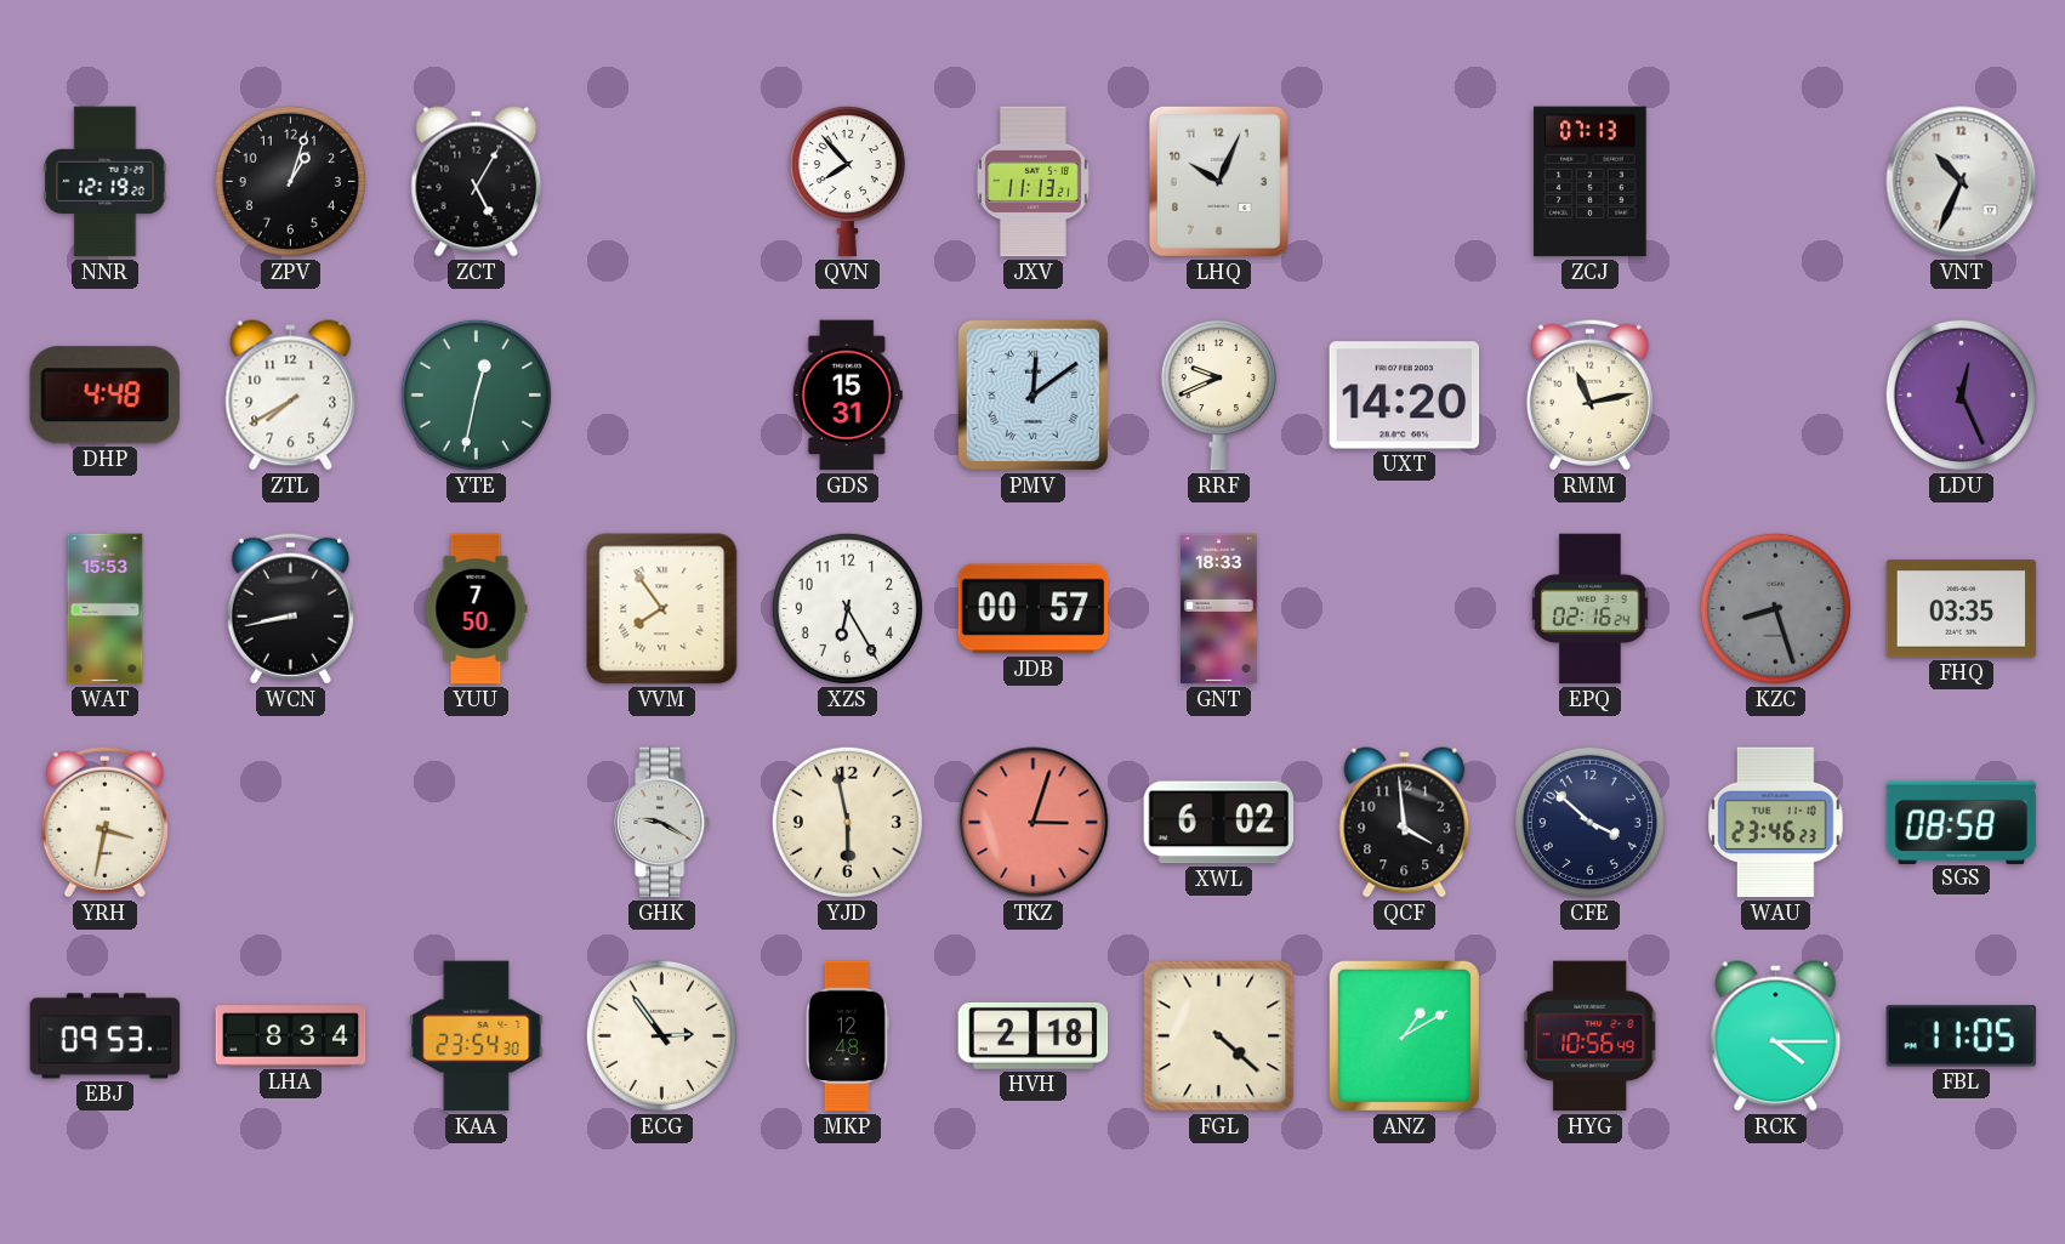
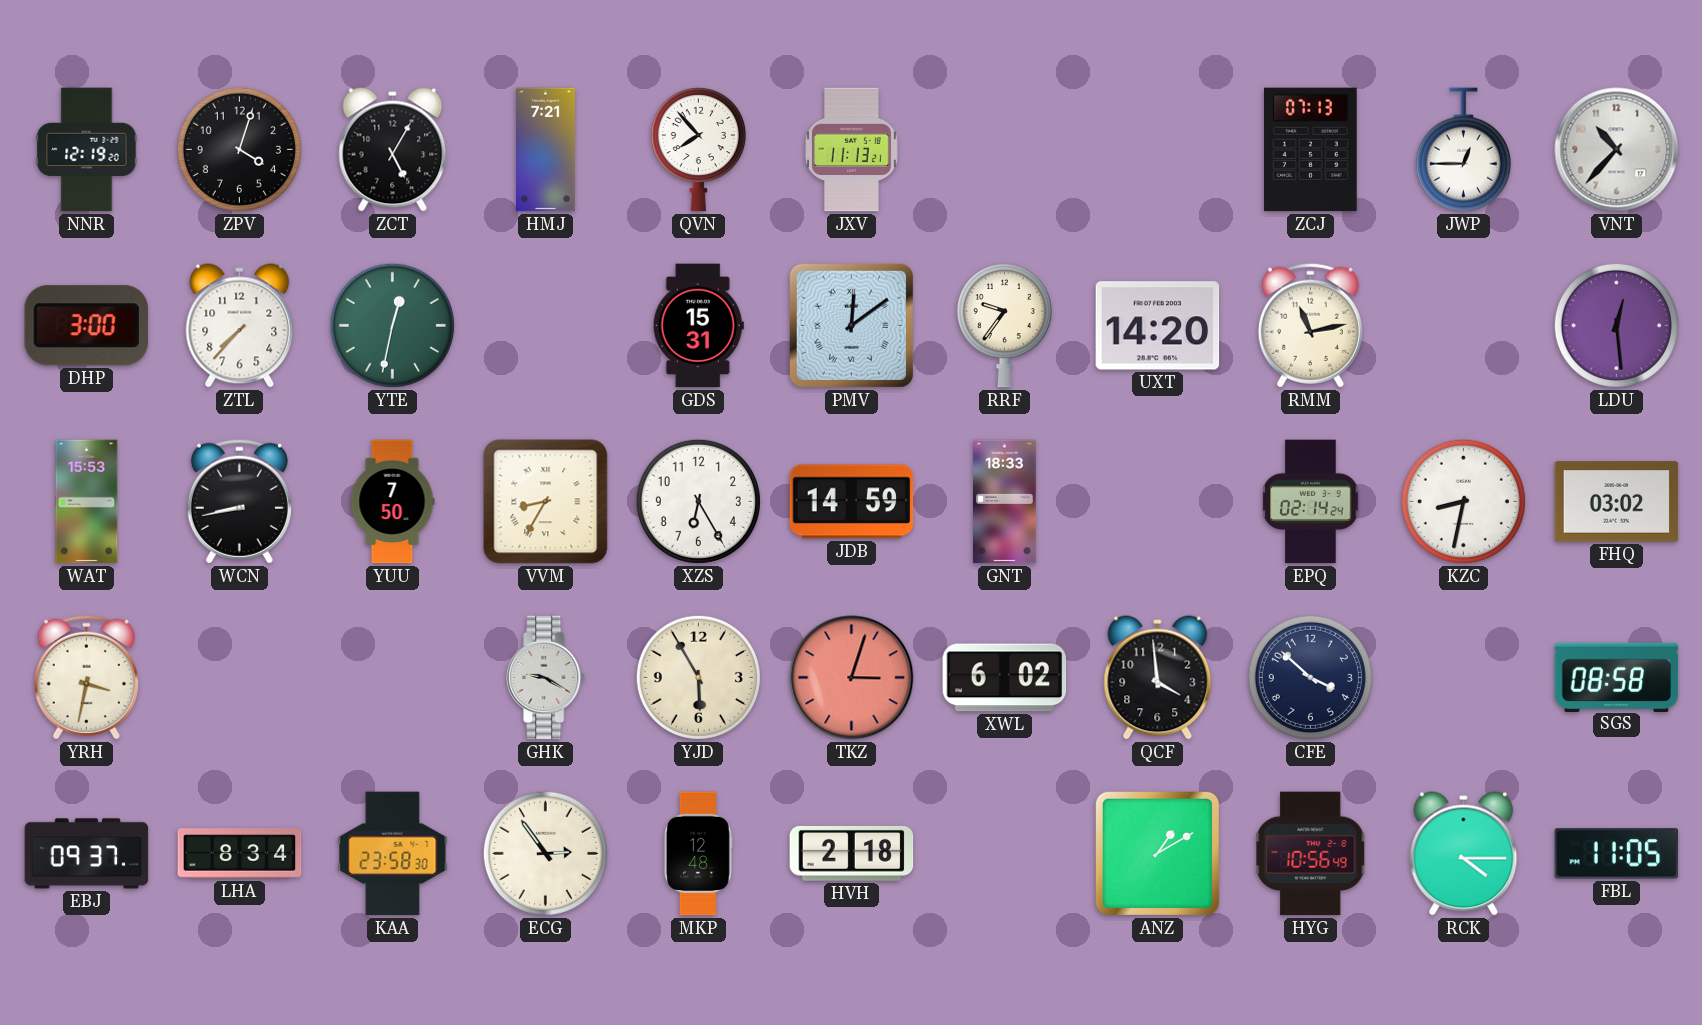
ZPV: 1:03 -> 4:03 (239, 149)
HMJ: none -> 7:21 (546, 150)
LHQ: 10:04 -> none (1218, 181)
JWP: none -> 12:45 (1463, 150)
VNT: 10:34 -> 10:37 (1617, 150)
DHP: 4:48 -> 3:00 (86, 326)
ZTL: 7:40 -> 7:37 (240, 326)
RRF: 9:41 -> 9:36 (1004, 325)
LDU: 12:26 -> 12:29 (1616, 325)
VVM: 7:54 -> 8:35 (546, 502)
JDB: 00:57 -> 14:59 (852, 502)
EPQ: 02:16 -> 02:14 (1311, 502)
KZC: 8:27 -> 8:32 (1463, 501)
KZC dial: grey -> white (1463, 501)
FHQ: 03:35 -> 03:02 (1617, 502)
YJD: 5:58 -> 5:55 (698, 677)
WAU: 23:46 -> none (1776, 823)
EBJ: 09:53 -> 09:37 (87, 854)
KAA: 23:54 -> 23:58 (393, 854)
FGL: 4:22 -> none (1219, 1036)
